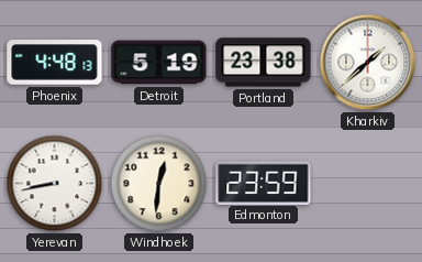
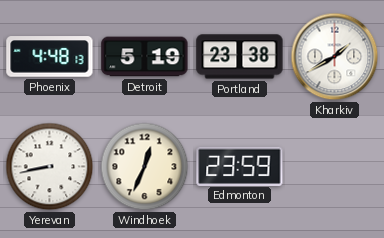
Kharkiv: 1:38 -> 1:40 (335, 57)
Windhoek: 12:31 -> 12:34 (145, 167)
